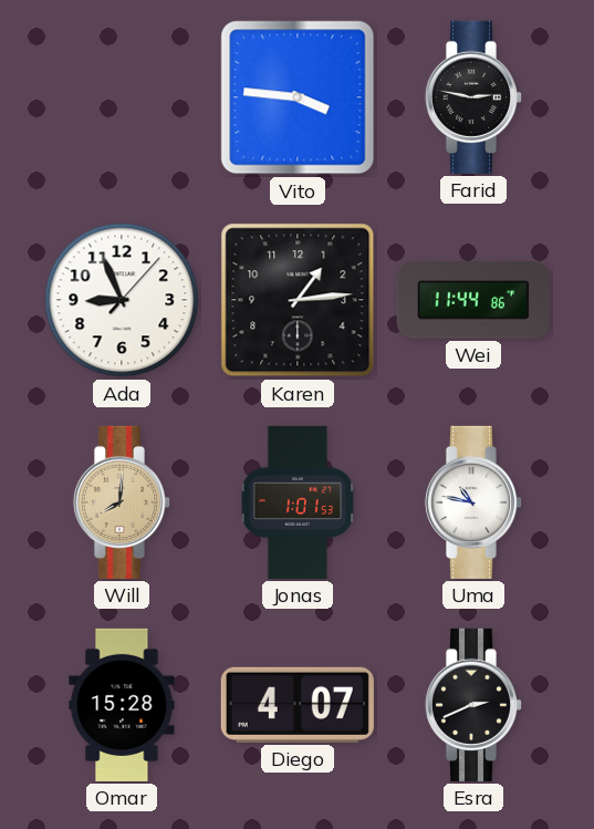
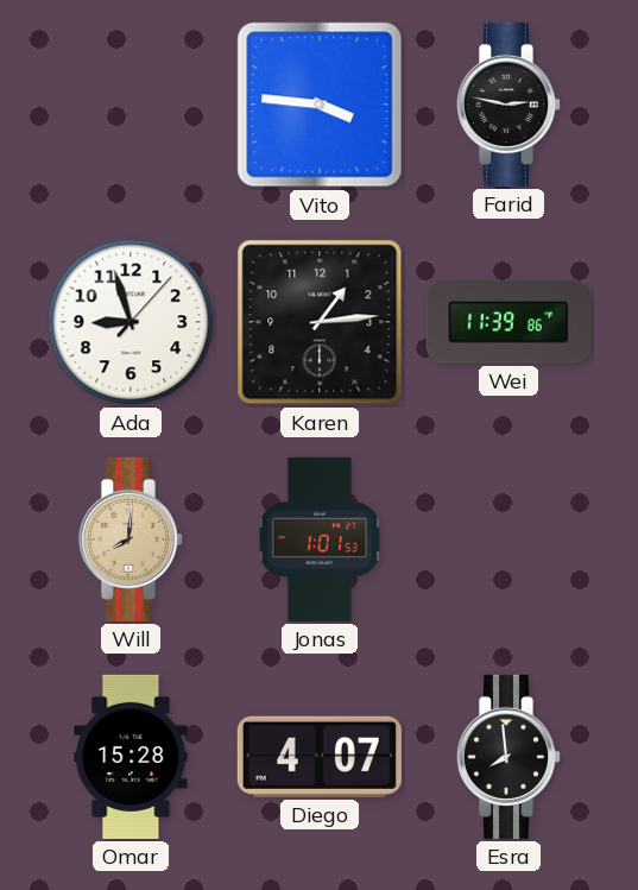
Ada: 8:56 -> 8:57 (131, 322)
Wei: 11:44 -> 11:39 (508, 322)
Uma: 10:47 -> none (473, 502)
Esra: 2:41 -> 7:59 (508, 757)
